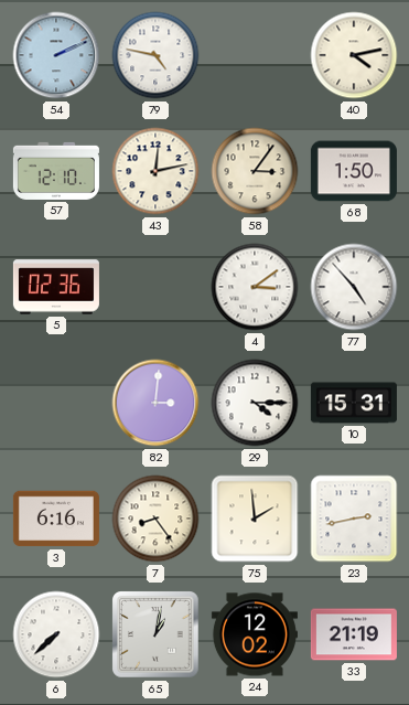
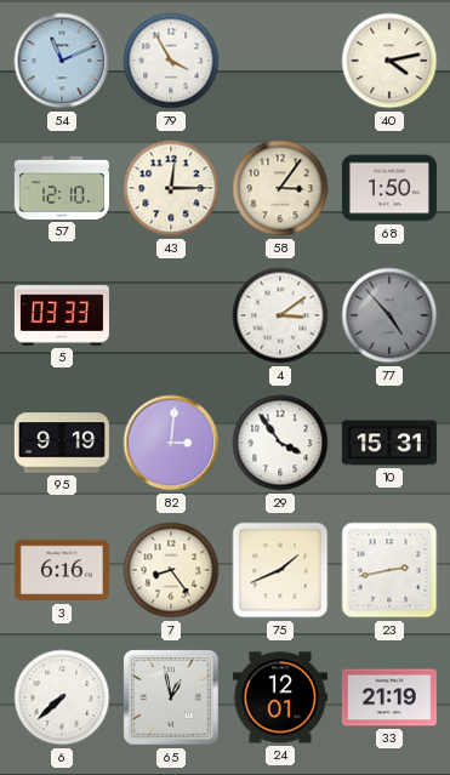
54: 2:11 -> 11:11 (62, 61)
79: 4:47 -> 3:55 (171, 61)
43: 12:13 -> 12:15 (171, 188)
5: 02:36 -> 03:33 (62, 315)
77 dial: white -> grey (389, 315)
95: none -> 9:19 (62, 443)
29: 4:15 -> 3:54 (280, 443)
75: 1:59 -> 1:41 (280, 570)
65: 1:02 -> 12:58 (172, 699)
24: 12:02 -> 12:01 (280, 697)
